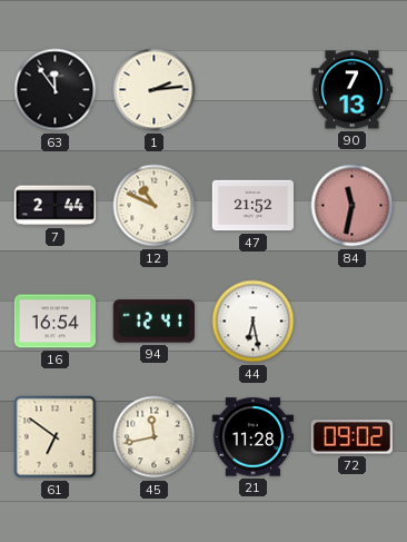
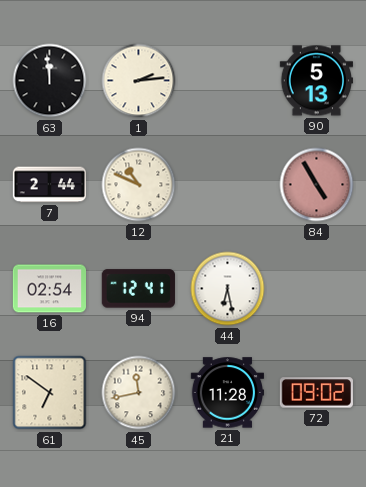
63: 11:54 -> 11:59 (50, 81)
90: 7:13 -> 5:13 (316, 81)
47: 21:52 -> none (252, 206)
84: 11:32 -> 4:55 (317, 185)
16: 16:54 -> 02:54 (50, 289)
